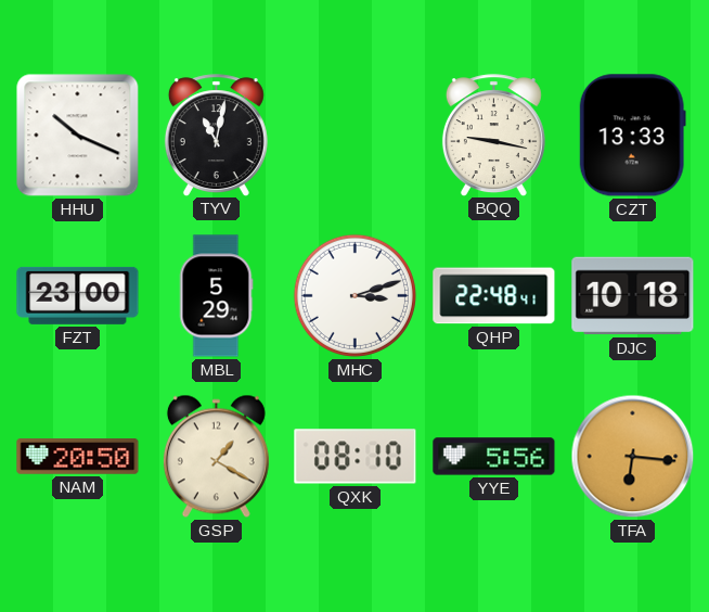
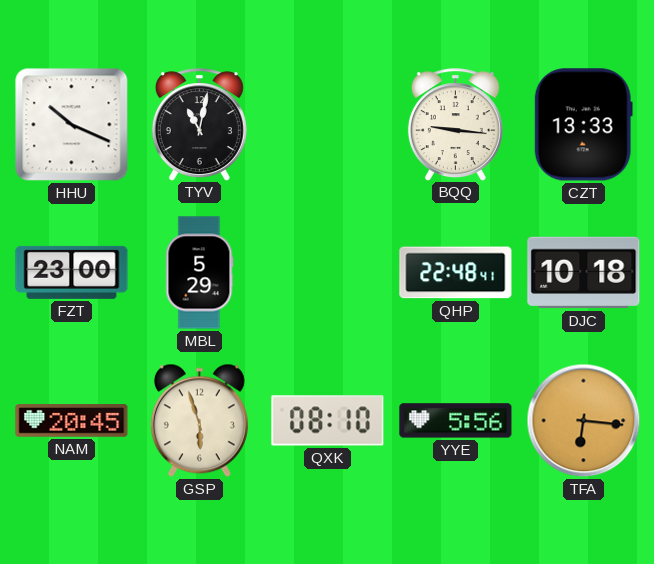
BQQ: 9:17 -> 9:16 (455, 124)
MHC: 3:12 -> none (354, 295)
NAM: 20:50 -> 20:45 (72, 421)
GSP: 1:20 -> 5:57 (199, 421)
